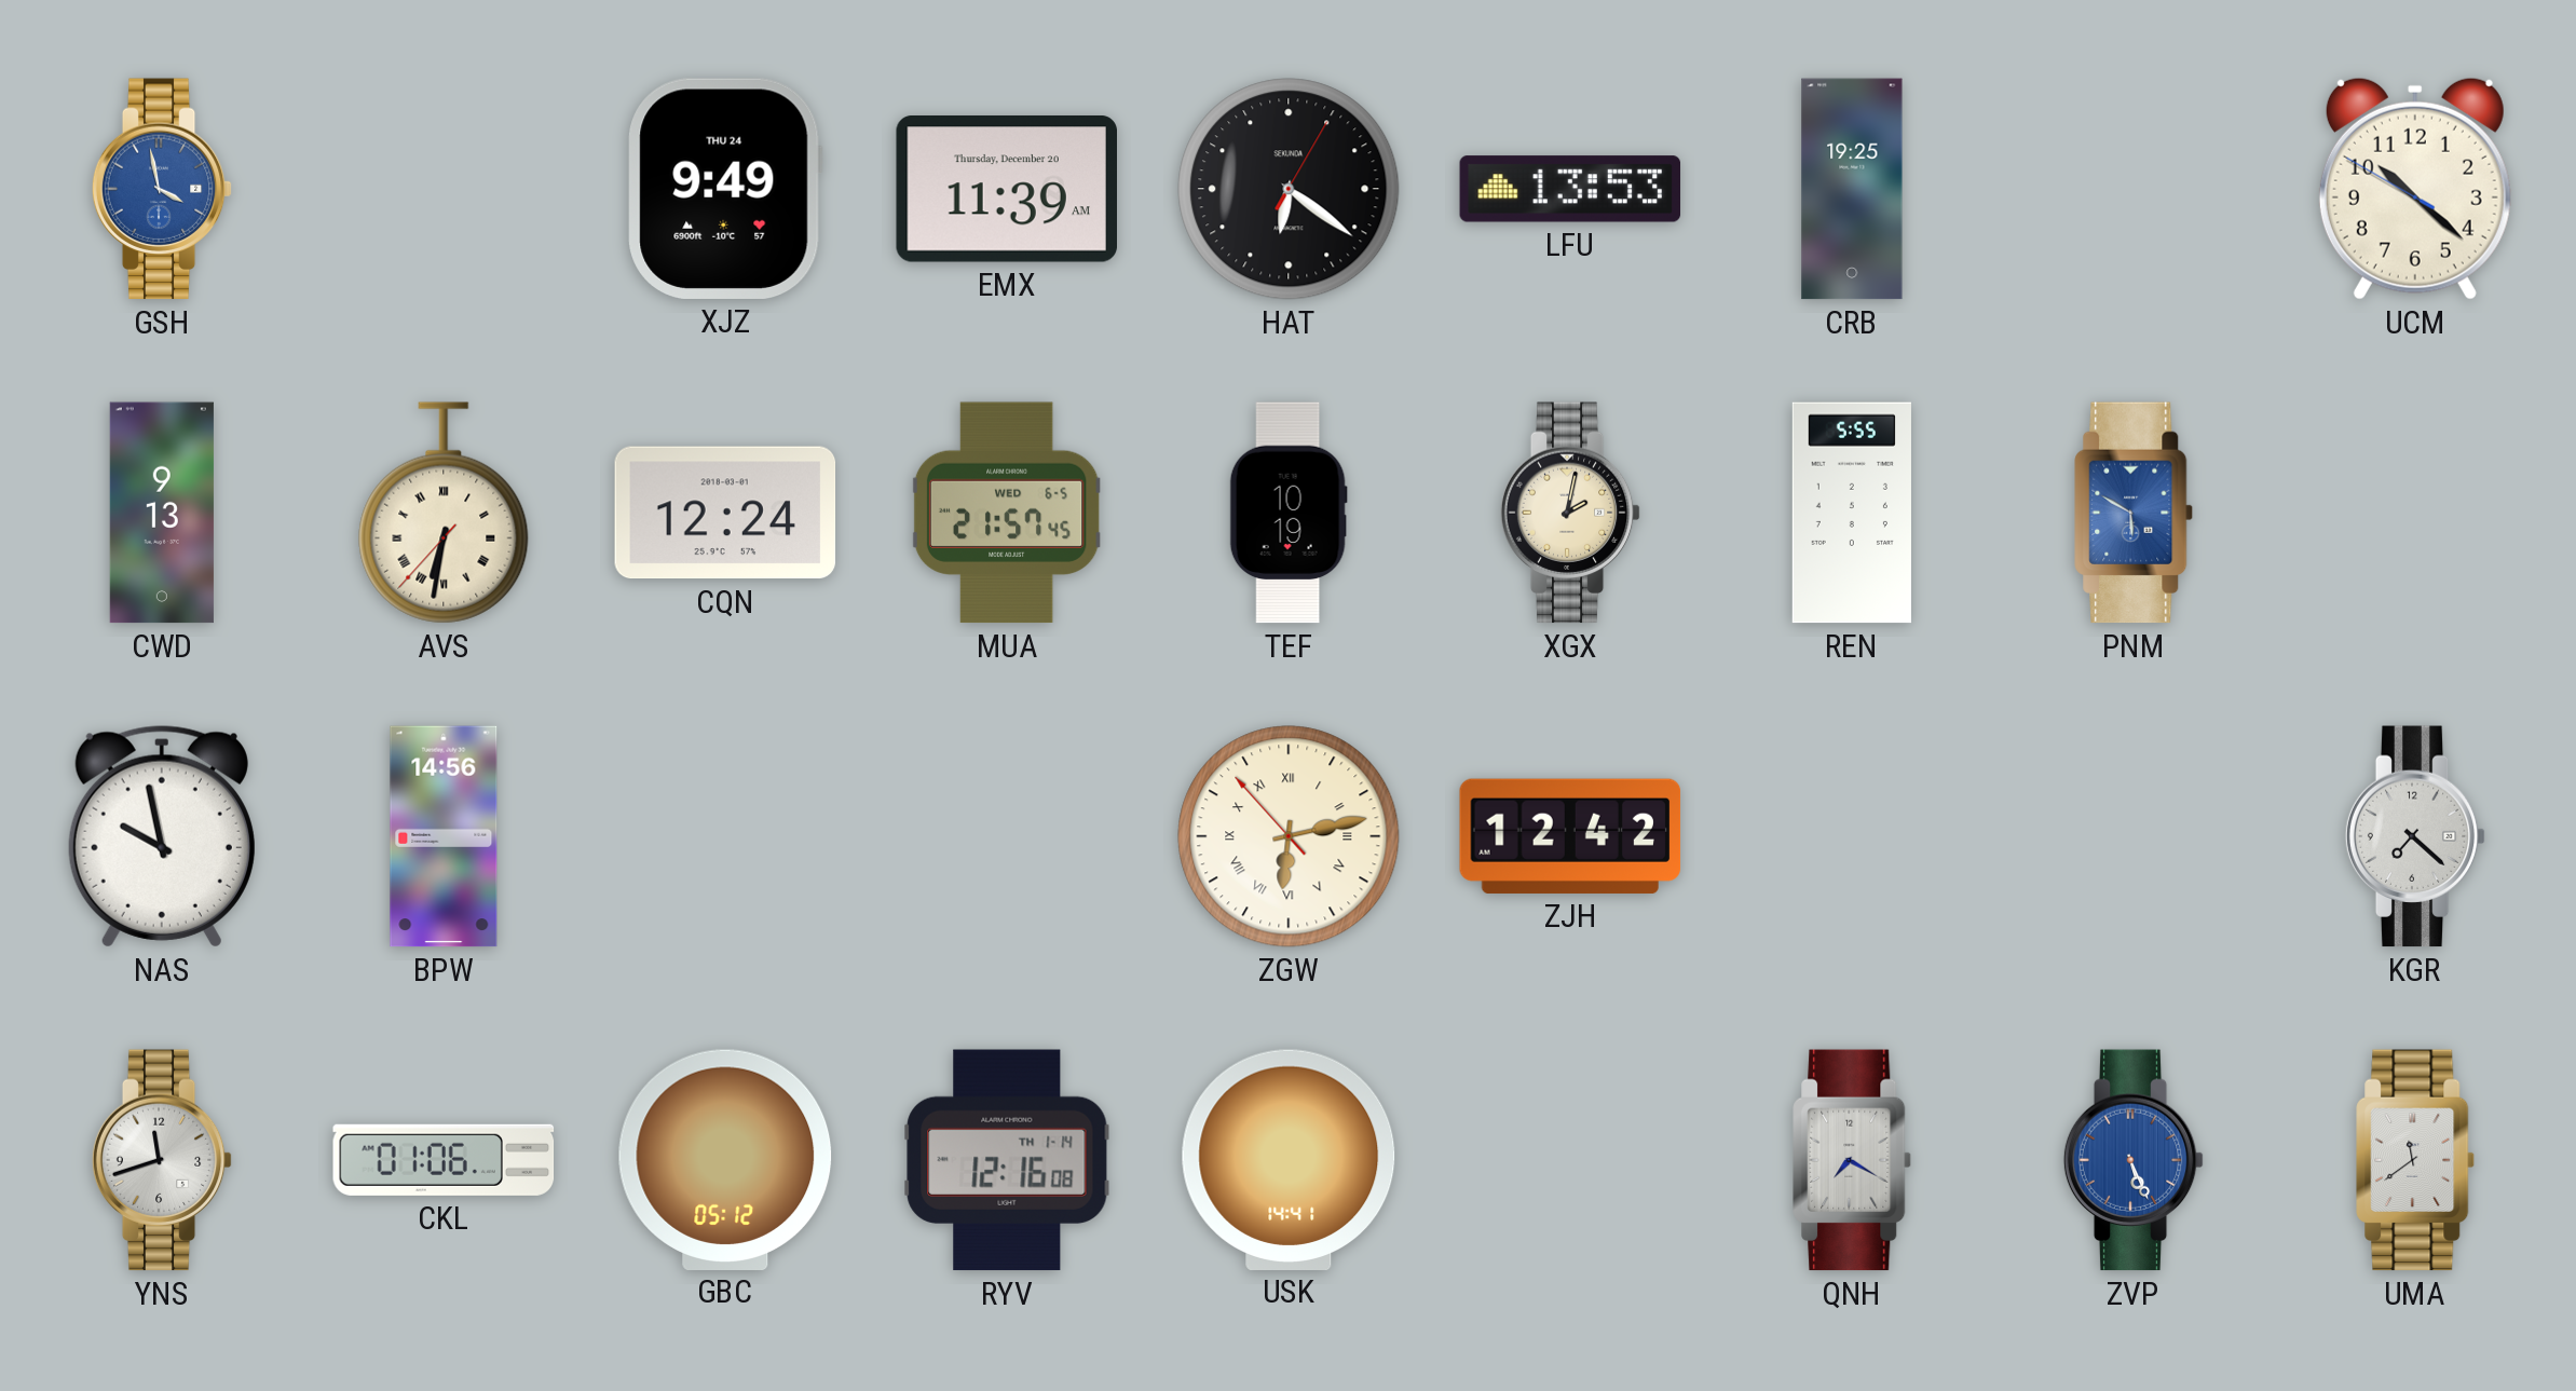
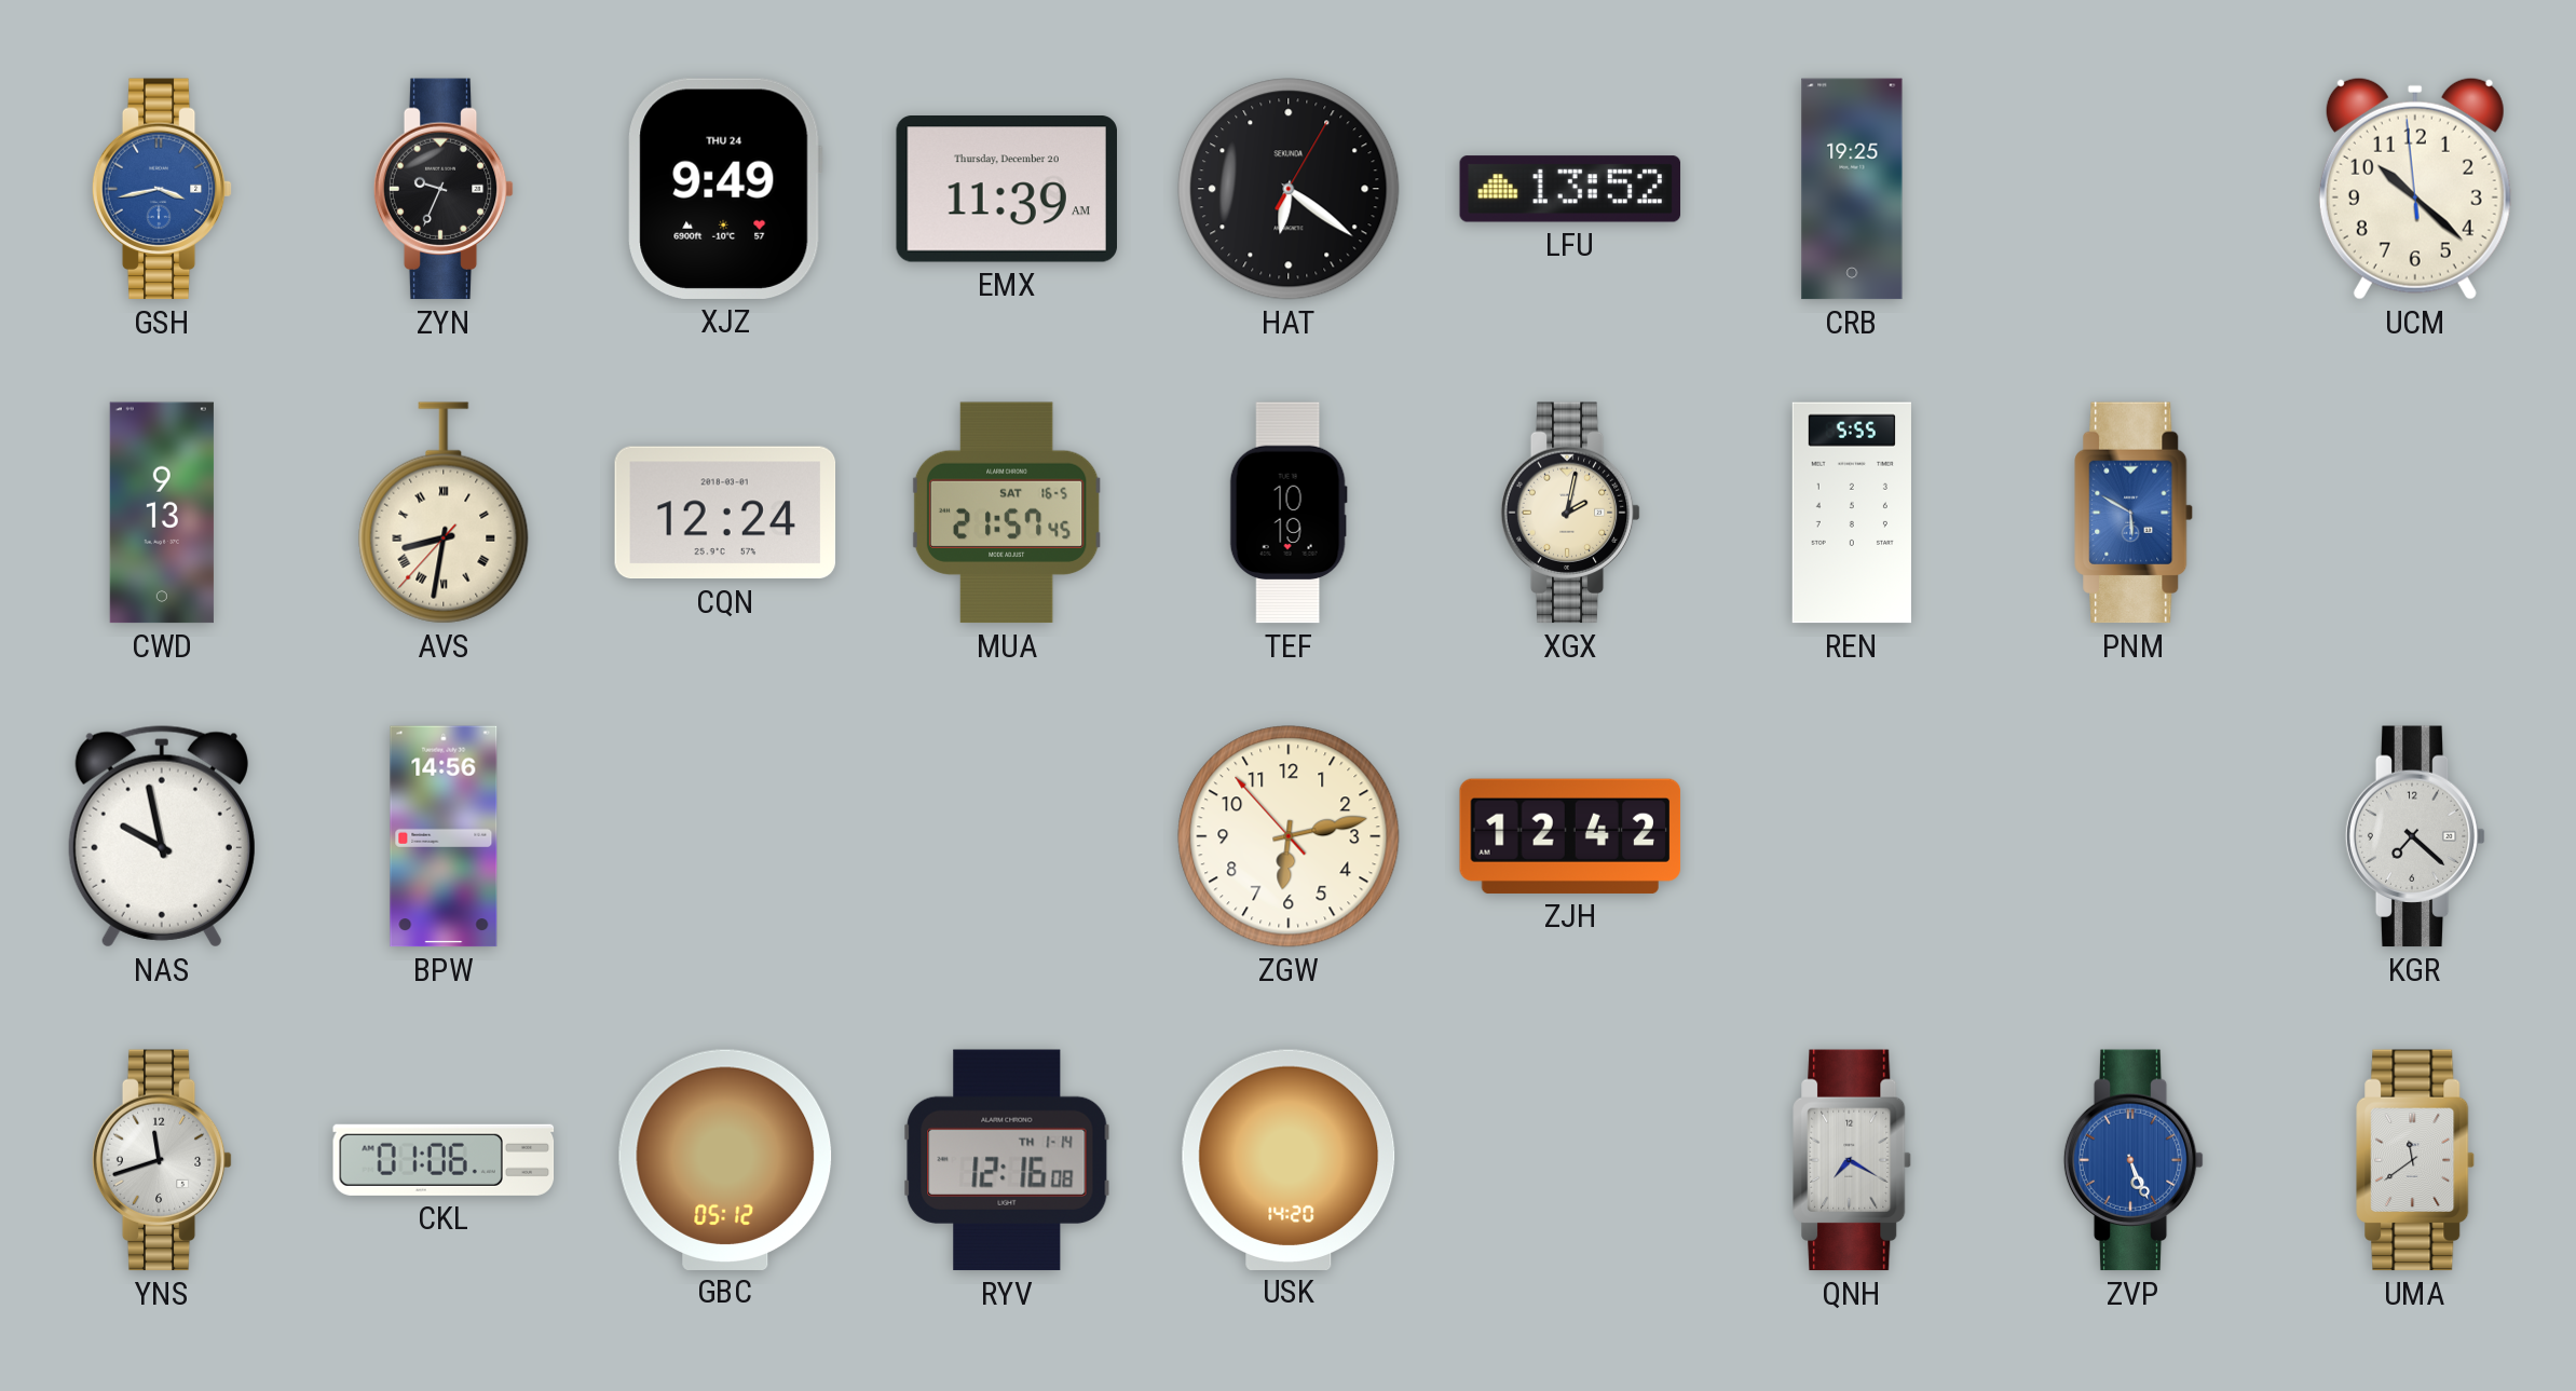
GSH: 3:58 -> 3:43 (162, 189)
ZYN: none -> 9:34 (444, 189)
LFU: 13:53 -> 13:52 (1570, 189)
UCM: 10:21:50 -> 10:21:59 (2415, 189)
AVS: 6:31 -> 8:31 (444, 513)
MUA date: WED 6-5 -> SAT 16-5 (1007, 513)
ZGW numerals: Roman -> Arabic (1289, 836)
USK: 14:41 -> 14:20 (1289, 1159)
